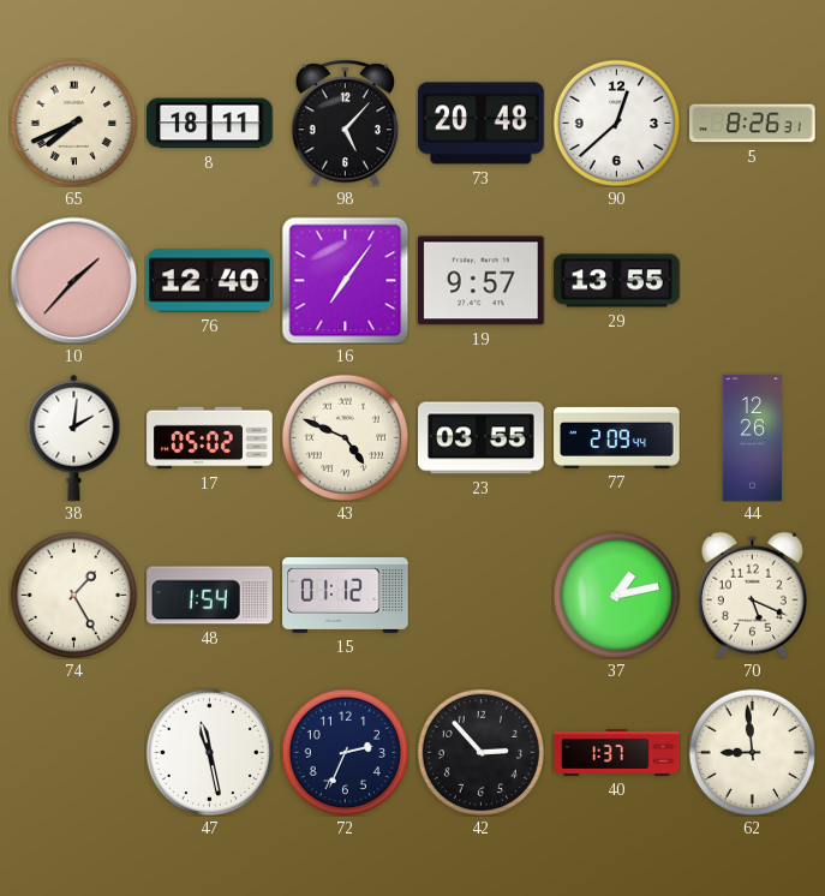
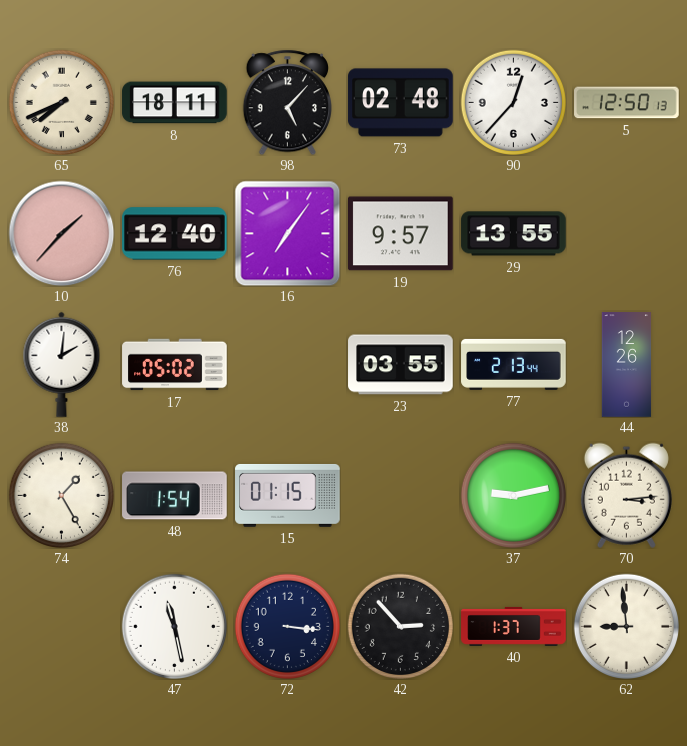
73: 20:48 -> 02:48 (401, 103)
90: 12:38 -> 12:37 (513, 102)
5: 8:26 -> 12:50 (627, 103)
43: 4:49 -> none (345, 437)
77: 2:09 -> 2:13 (514, 364)
15: 01:12 -> 01:15 (288, 495)
37: 1:13 -> 9:13 (513, 495)
70: 5:19 -> 3:14 (626, 495)
72: 2:34 -> 3:16 (287, 626)
